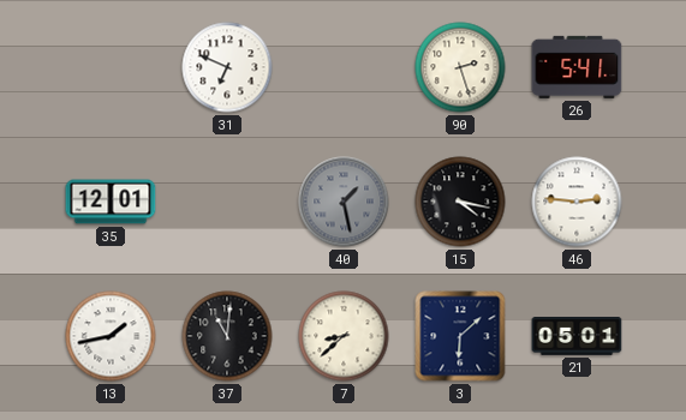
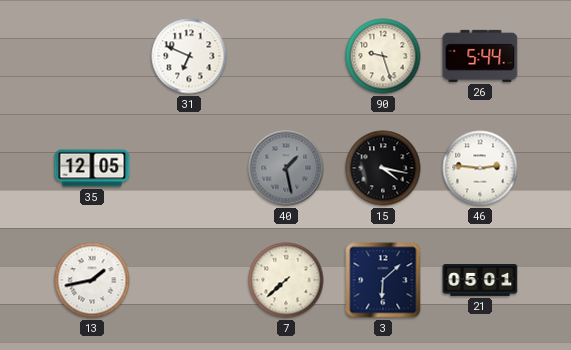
90: 2:27 -> 9:27 (383, 56)
26: 5:41 -> 5:44 (480, 56)
35: 12:01 -> 12:05 (92, 168)
37: 11:01 -> none (227, 336)
7: 8:38 -> 7:38 (286, 280)
